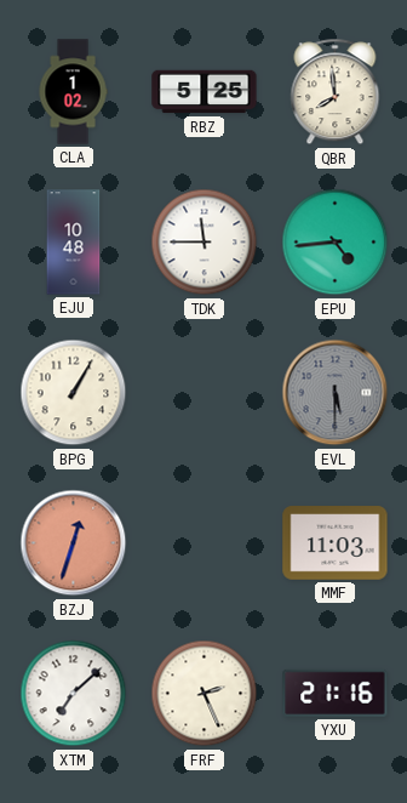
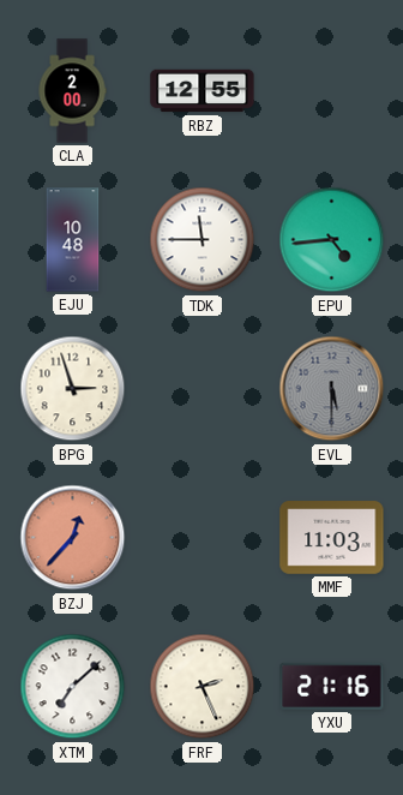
CLA: 1:02 -> 2:00 (72, 91)
RBZ: 5:25 -> 12:55 (203, 91)
QBR: 7:59 -> none (336, 92)
BPG: 1:05 -> 2:57 (73, 389)
BZJ: 12:33 -> 12:37 (73, 538)
